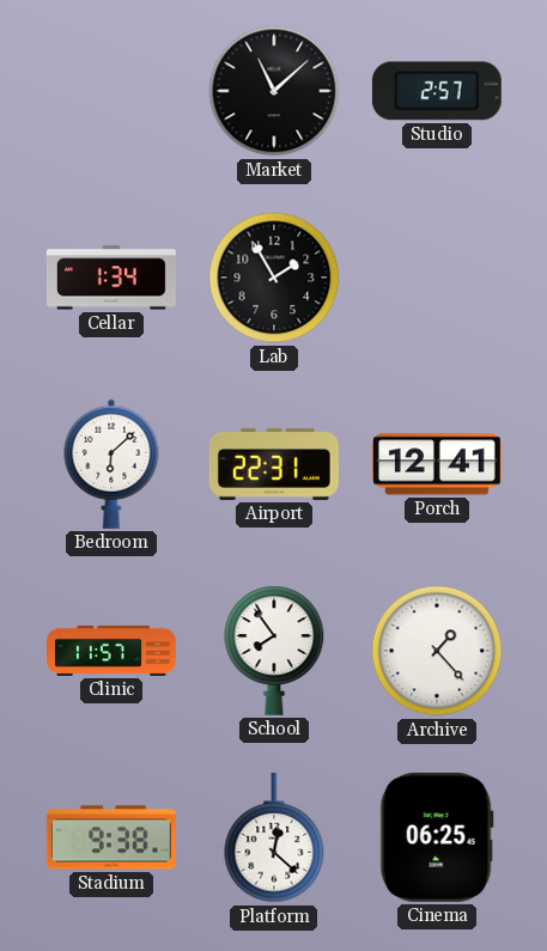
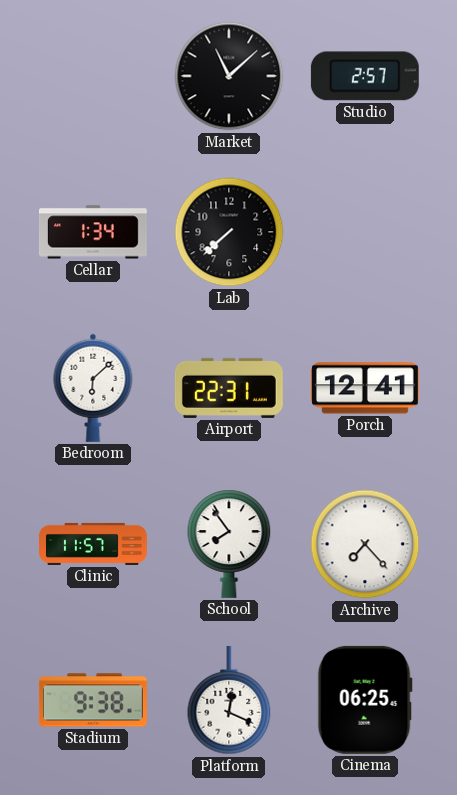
Lab: 1:55 -> 7:38 (229, 232)
Archive: 1:23 -> 7:23 (365, 544)
Platform: 12:22 -> 12:19 (229, 700)
